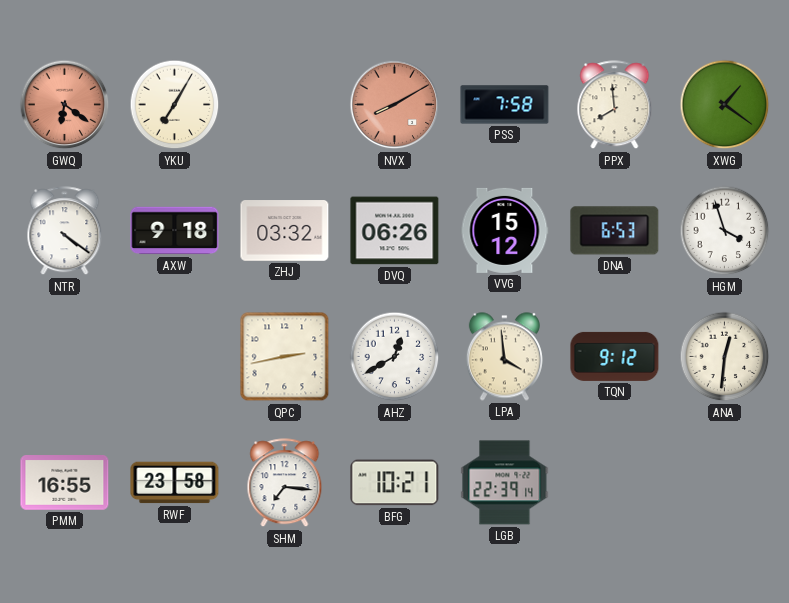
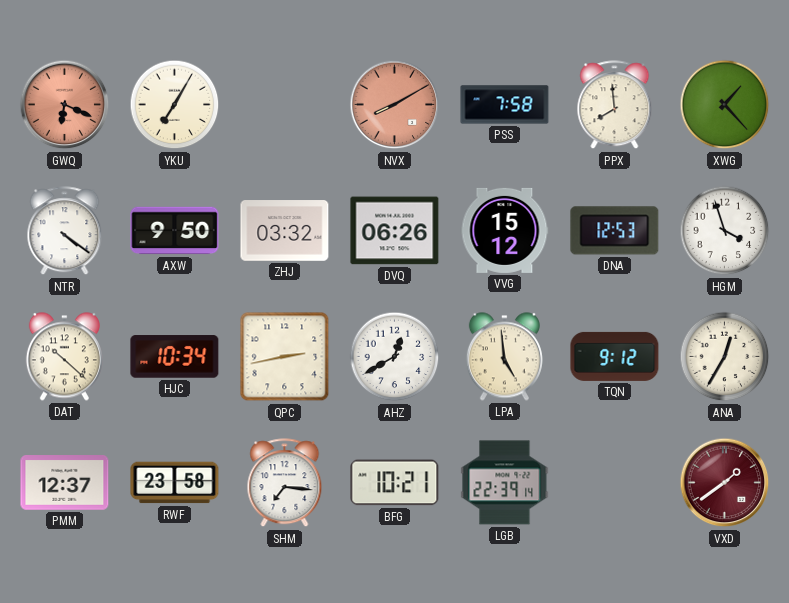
GWQ: 6:21 -> 6:19 (65, 105)
XWG: 1:21 -> 1:23 (725, 105)
AXW: 9:18 -> 9:50 (175, 231)
DNA: 6:53 -> 12:53 (615, 231)
DAT: none -> 10:22 (64, 357)
HJC: none -> 10:34 (175, 357)
LPA: 3:59 -> 4:59 (504, 357)
ANA: 12:31 -> 12:35 (725, 357)
PMM: 16:55 -> 12:37 (65, 483)
VXD: none -> 1:39 (725, 483)
